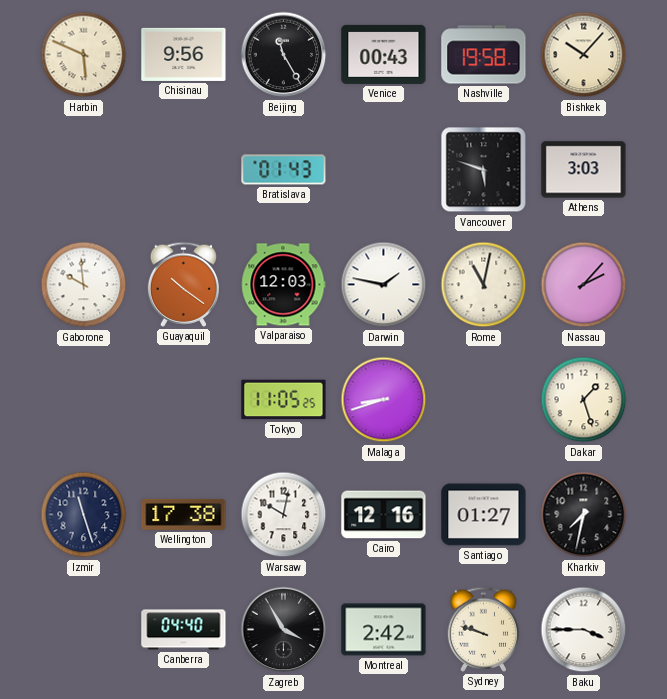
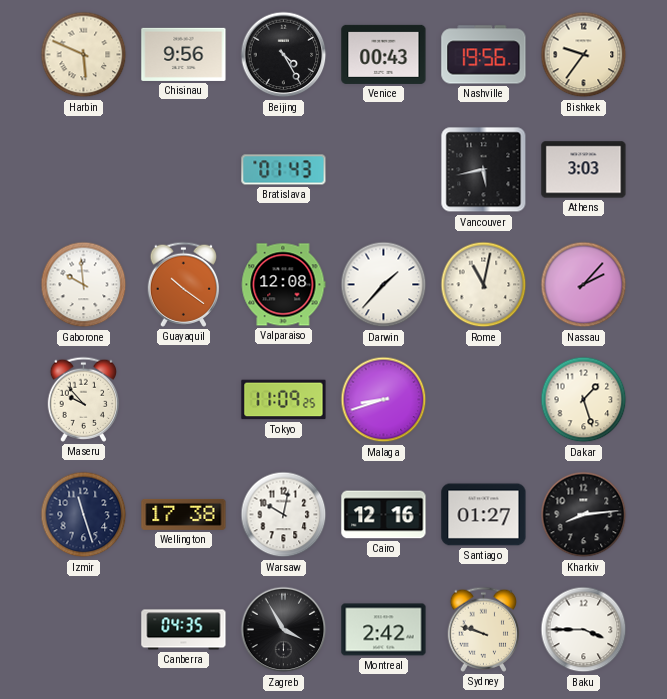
Beijing: 11:25 -> 4:25 (284, 55)
Nashville: 19:58 -> 19:56 (484, 55)
Bishkek: 10:07 -> 9:36 (584, 55)
Vancouver: 5:48 -> 5:43 (484, 170)
Valparaiso: 12:03 -> 12:08 (284, 285)
Darwin: 1:47 -> 1:37 (384, 285)
Maseru: none -> 9:53 (83, 399)
Tokyo: 11:05 -> 11:09 (284, 400)
Kharkiv: 7:32 -> 8:14 (584, 515)
Canberra: 04:40 -> 04:35 (184, 630)
